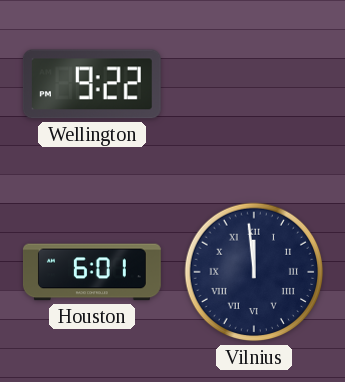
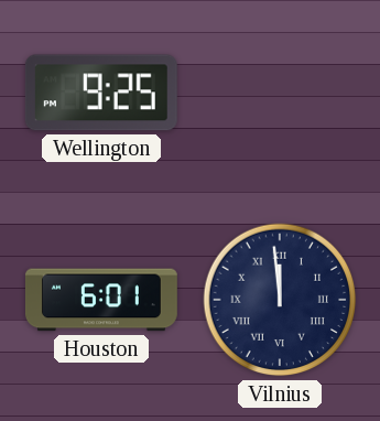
Wellington: 9:22 -> 9:25 (101, 93)
